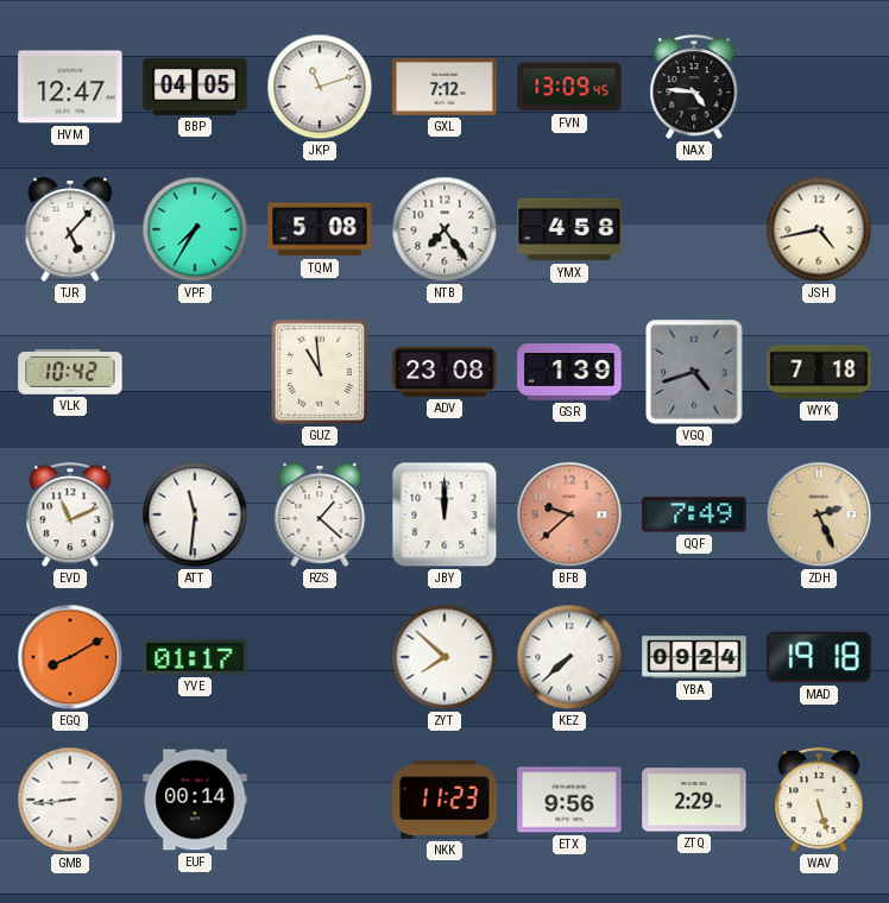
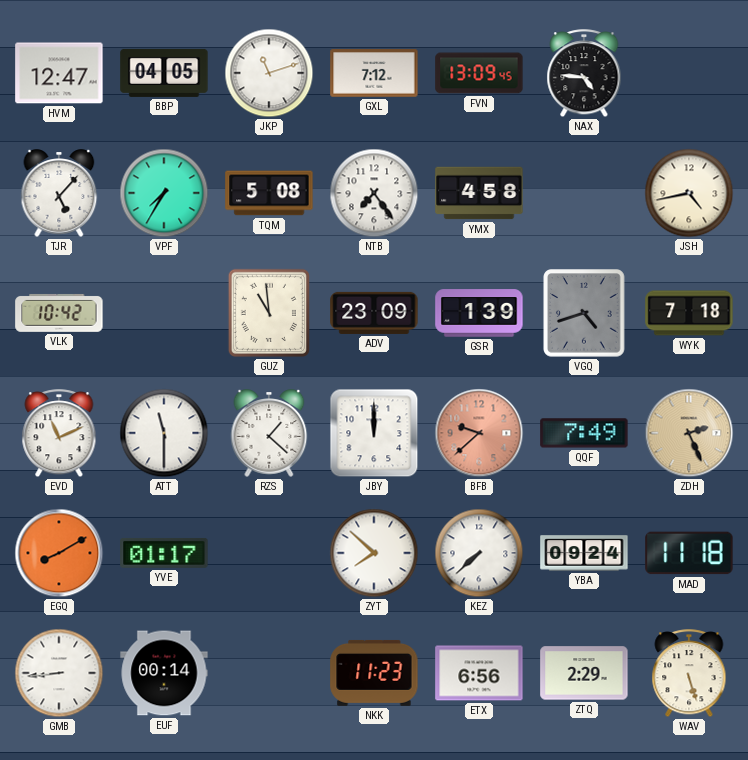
ADV: 23:08 -> 23:09 (374, 313)
ATT: 11:31 -> 11:30 (164, 433)
MAD: 19:18 -> 11:18 (689, 553)
ETX: 9:56 -> 6:56 (479, 673)
